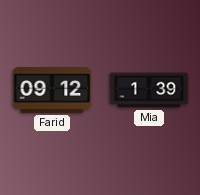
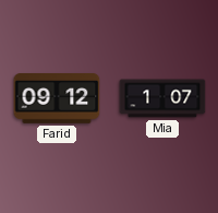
Mia: 1:39 -> 1:07 (162, 98)
